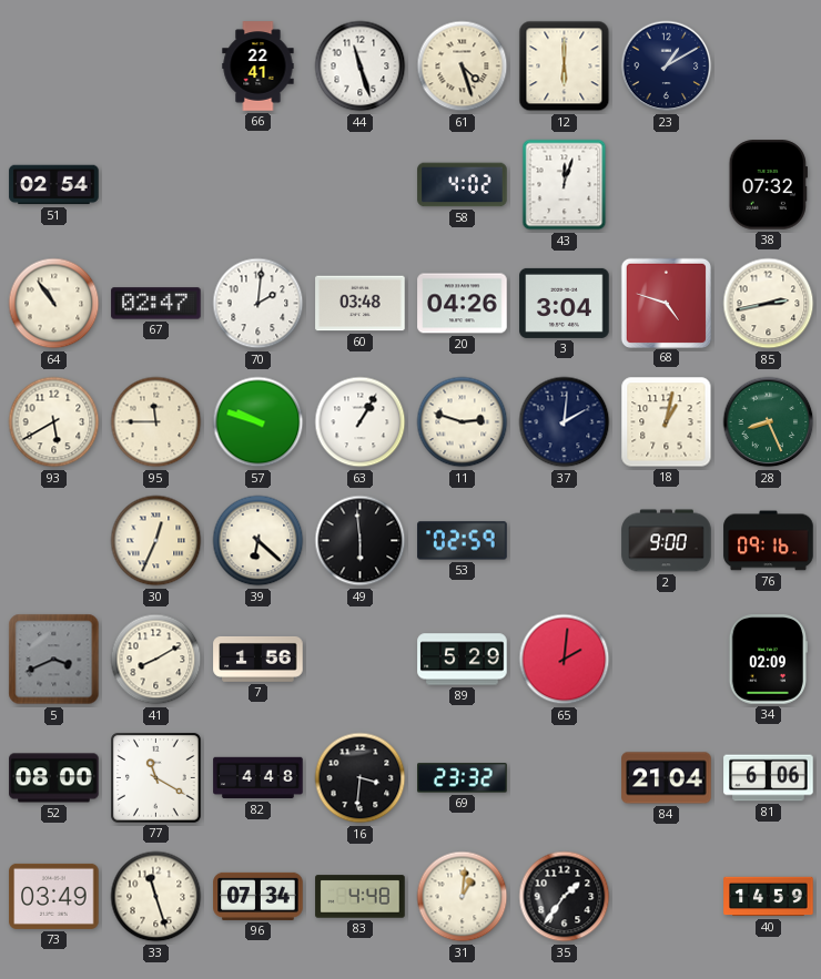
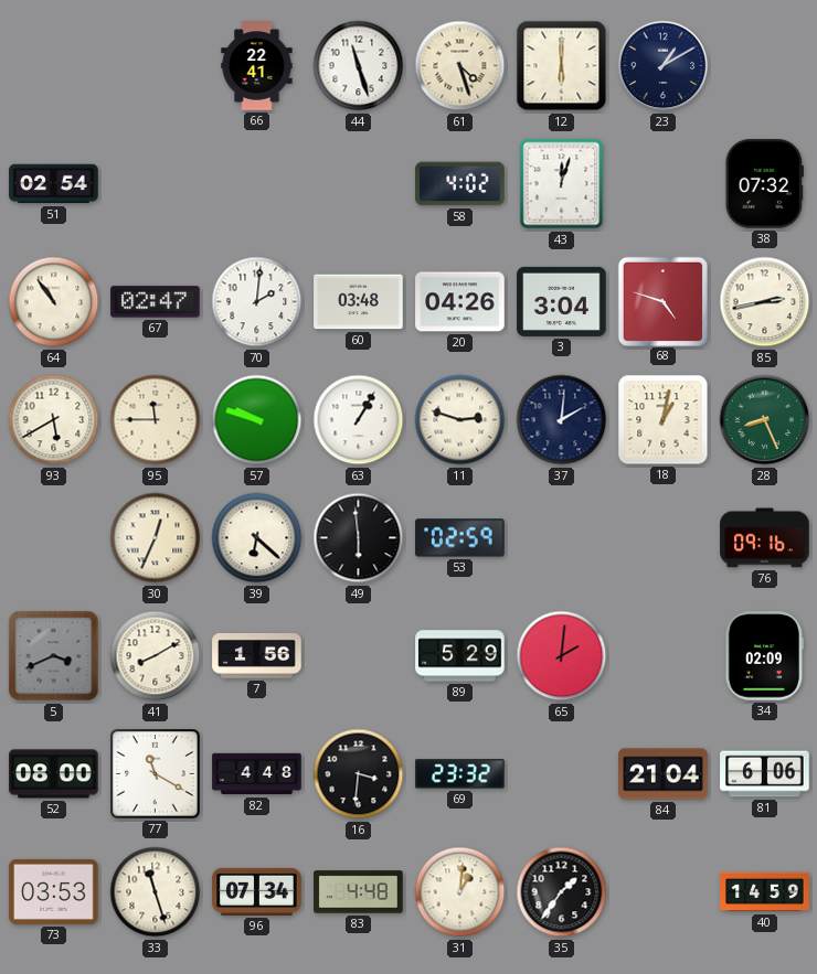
2: 9:00 -> none (667, 541)
73: 03:49 -> 03:53 (54, 891)
